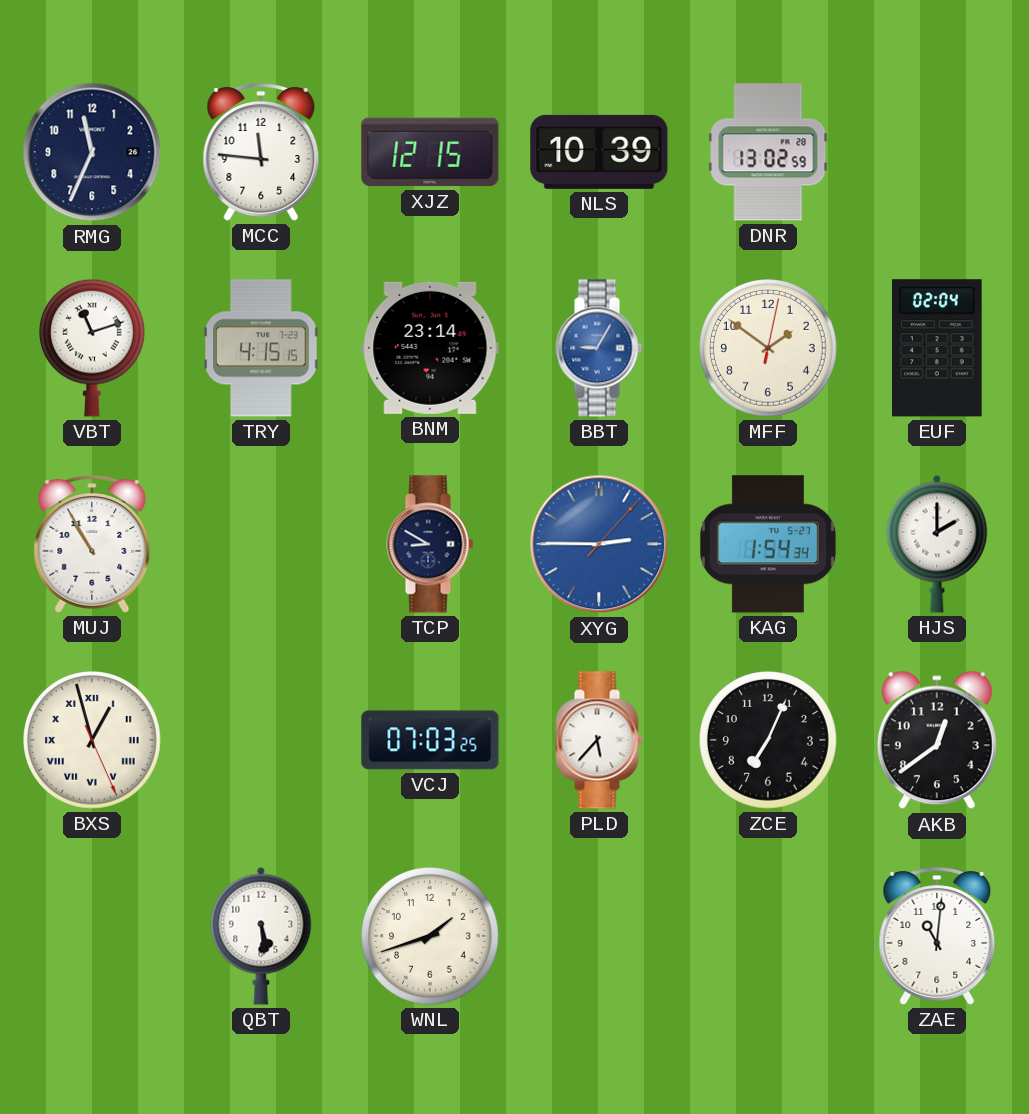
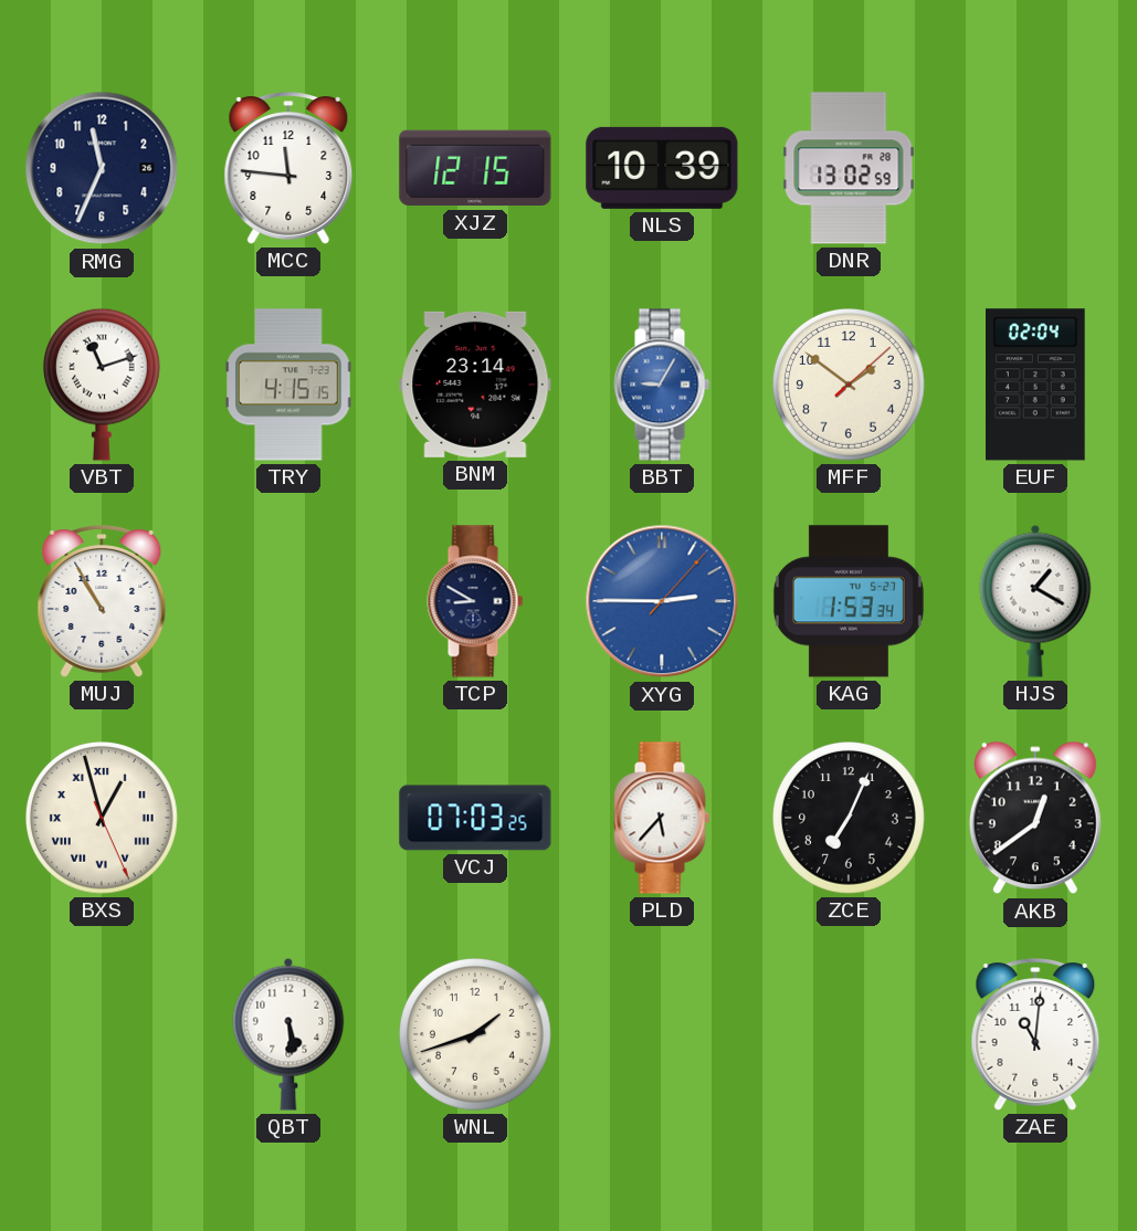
MFF: 1:51:02 -> 1:51:08 (850, 386)
KAG: 1:54 -> 1:53 (849, 601)
HJS: 2:00 -> 1:20 (1035, 601)
